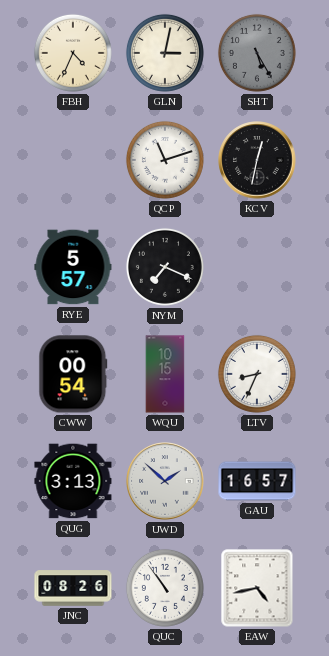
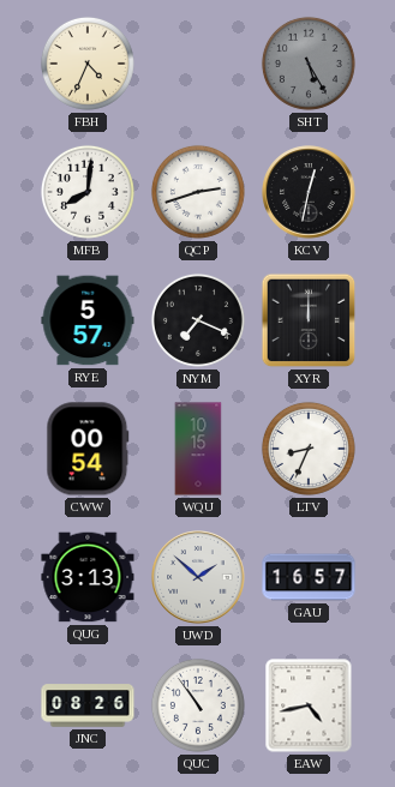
GLN: 3:02 -> none (165, 53)
MFB: none -> 8:01 (88, 192)
QCP: 11:12 -> 2:42 (198, 192)
XYR: none -> 12:00 (309, 320)
